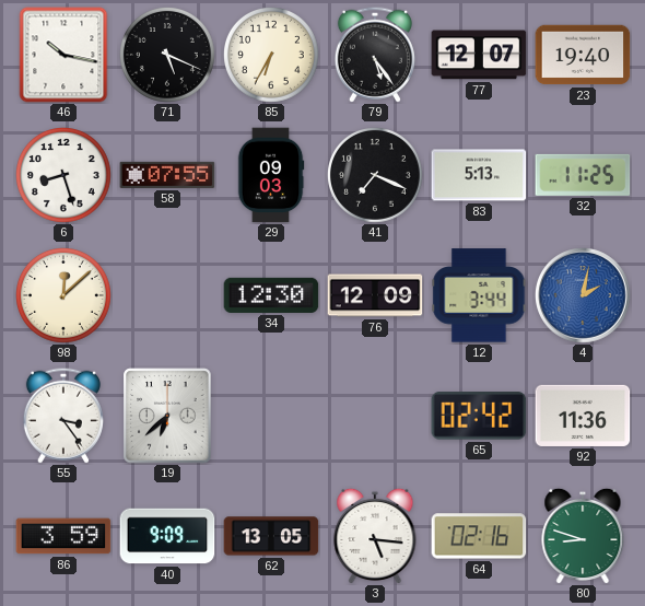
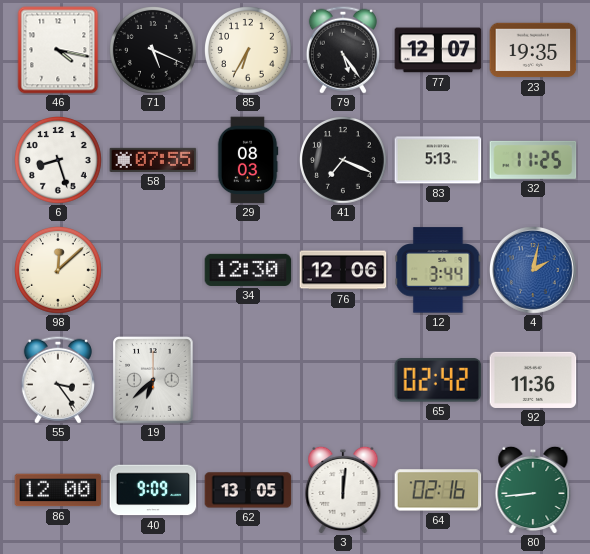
46: 10:17 -> 4:17 (58, 50)
23: 19:40 -> 19:35 (533, 50)
29: 09:03 -> 08:03 (248, 160)
76: 12:09 -> 12:06 (343, 270)
86: 3:59 -> 12:00 (58, 490)
3: 5:16 -> 12:01 (343, 490)
80: 8:48 -> 8:44 (533, 490)
